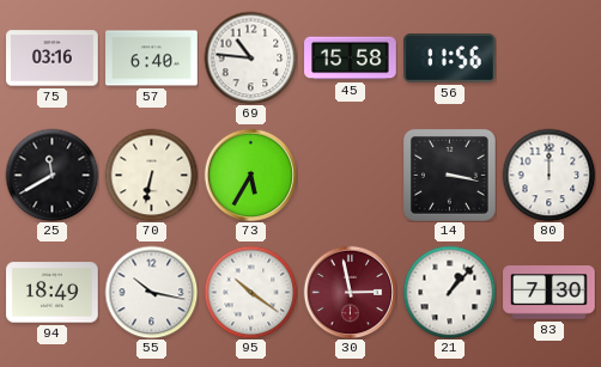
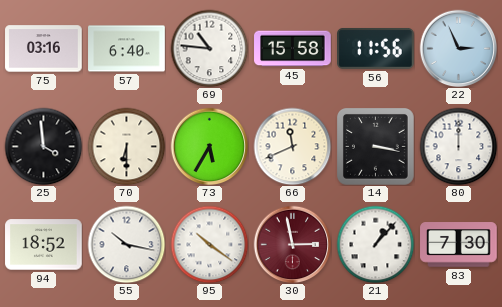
22: none -> 2:56 (458, 48)
25: 11:40 -> 3:59 (43, 146)
70: 6:32 -> 6:30 (126, 146)
66: none -> 11:41 (292, 146)
94: 18:49 -> 18:52 (44, 245)
